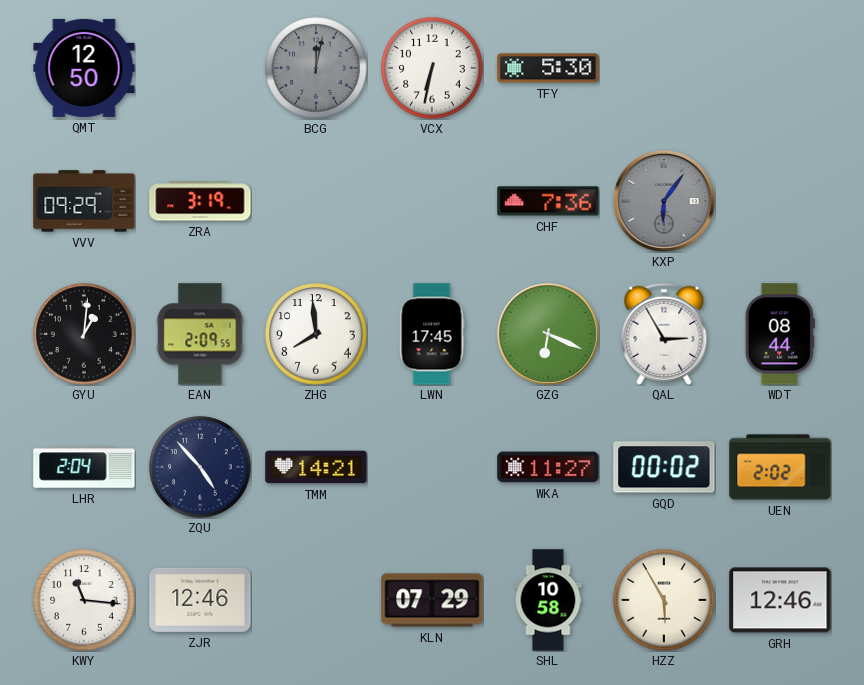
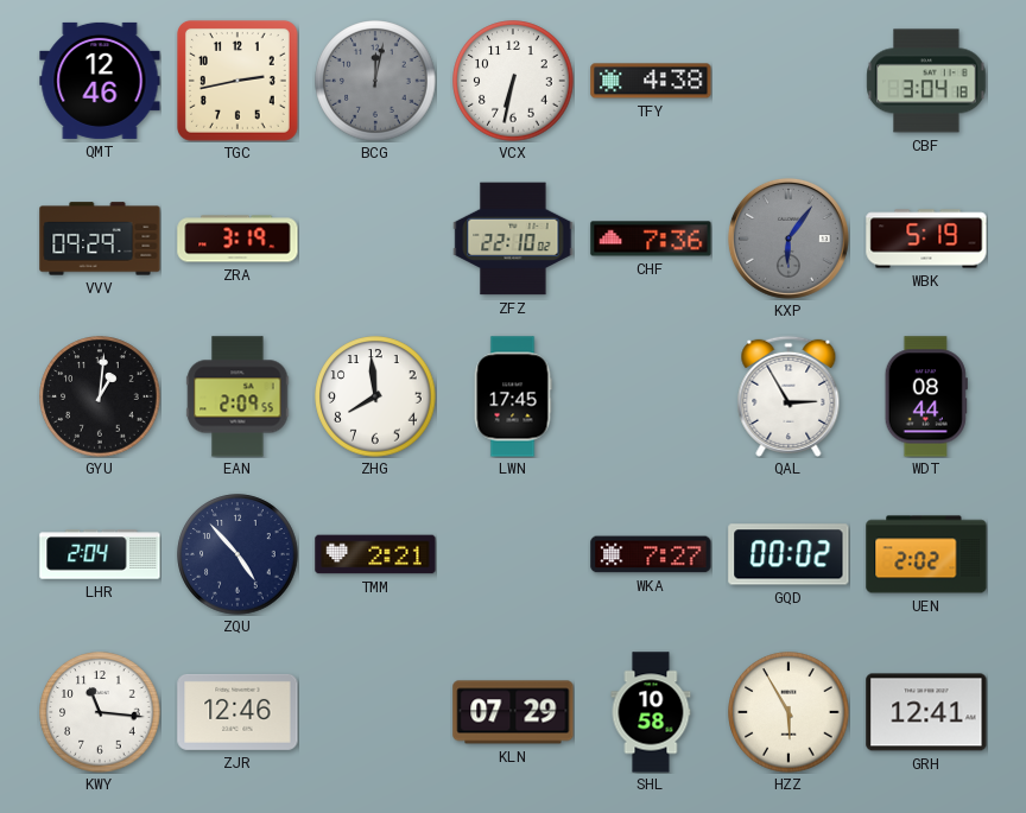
QMT: 12:50 -> 12:46 (100, 81)
TGC: none -> 2:43 (237, 81)
TFY: 5:30 -> 4:38 (651, 81)
CBF: none -> 3:04 (926, 81)
ZFZ: none -> 22:10 (513, 239)
WBK: none -> 5:19 (926, 239)
GZG: 6:19 -> none (548, 334)
TMM: 14:21 -> 2:21 (375, 554)
WKA: 11:27 -> 7:27 (651, 554)
GRH: 12:46 -> 12:41 (926, 712)
